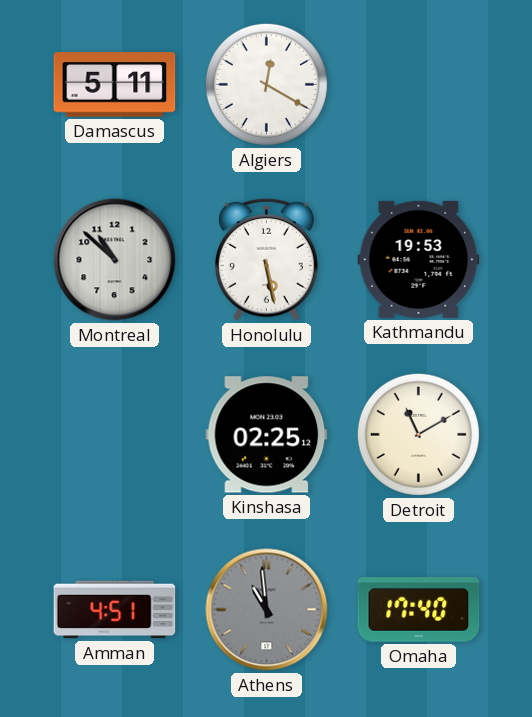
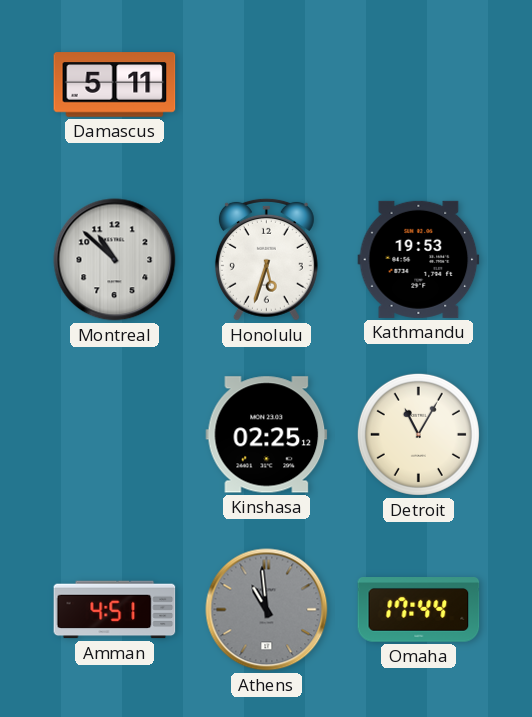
Algiers: 12:20 -> none (266, 84)
Honolulu: 5:28 -> 5:33 (266, 259)
Detroit: 11:10 -> 11:05 (418, 434)
Omaha: 17:40 -> 17:44 (419, 610)
